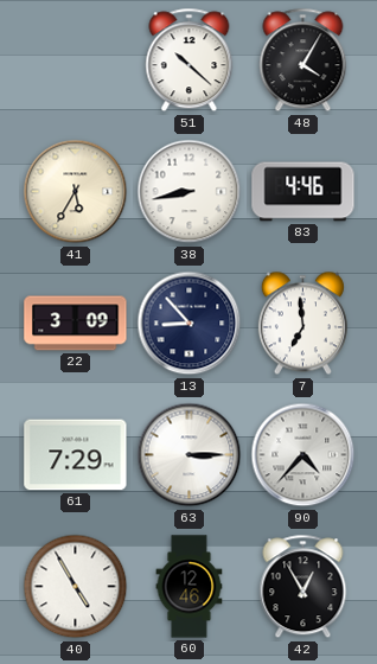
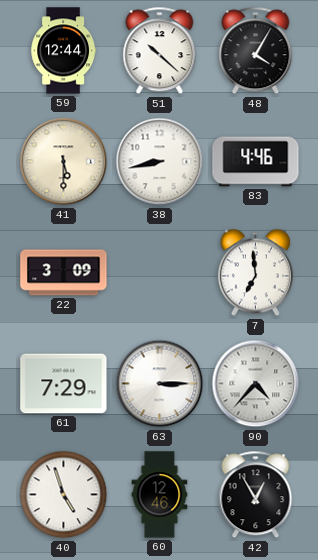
59: none -> 12:44 (63, 51)
41: 5:35 -> 5:30 (64, 162)
13: 8:53 -> none (190, 324)
40: 4:55 -> 4:57 (64, 495)
